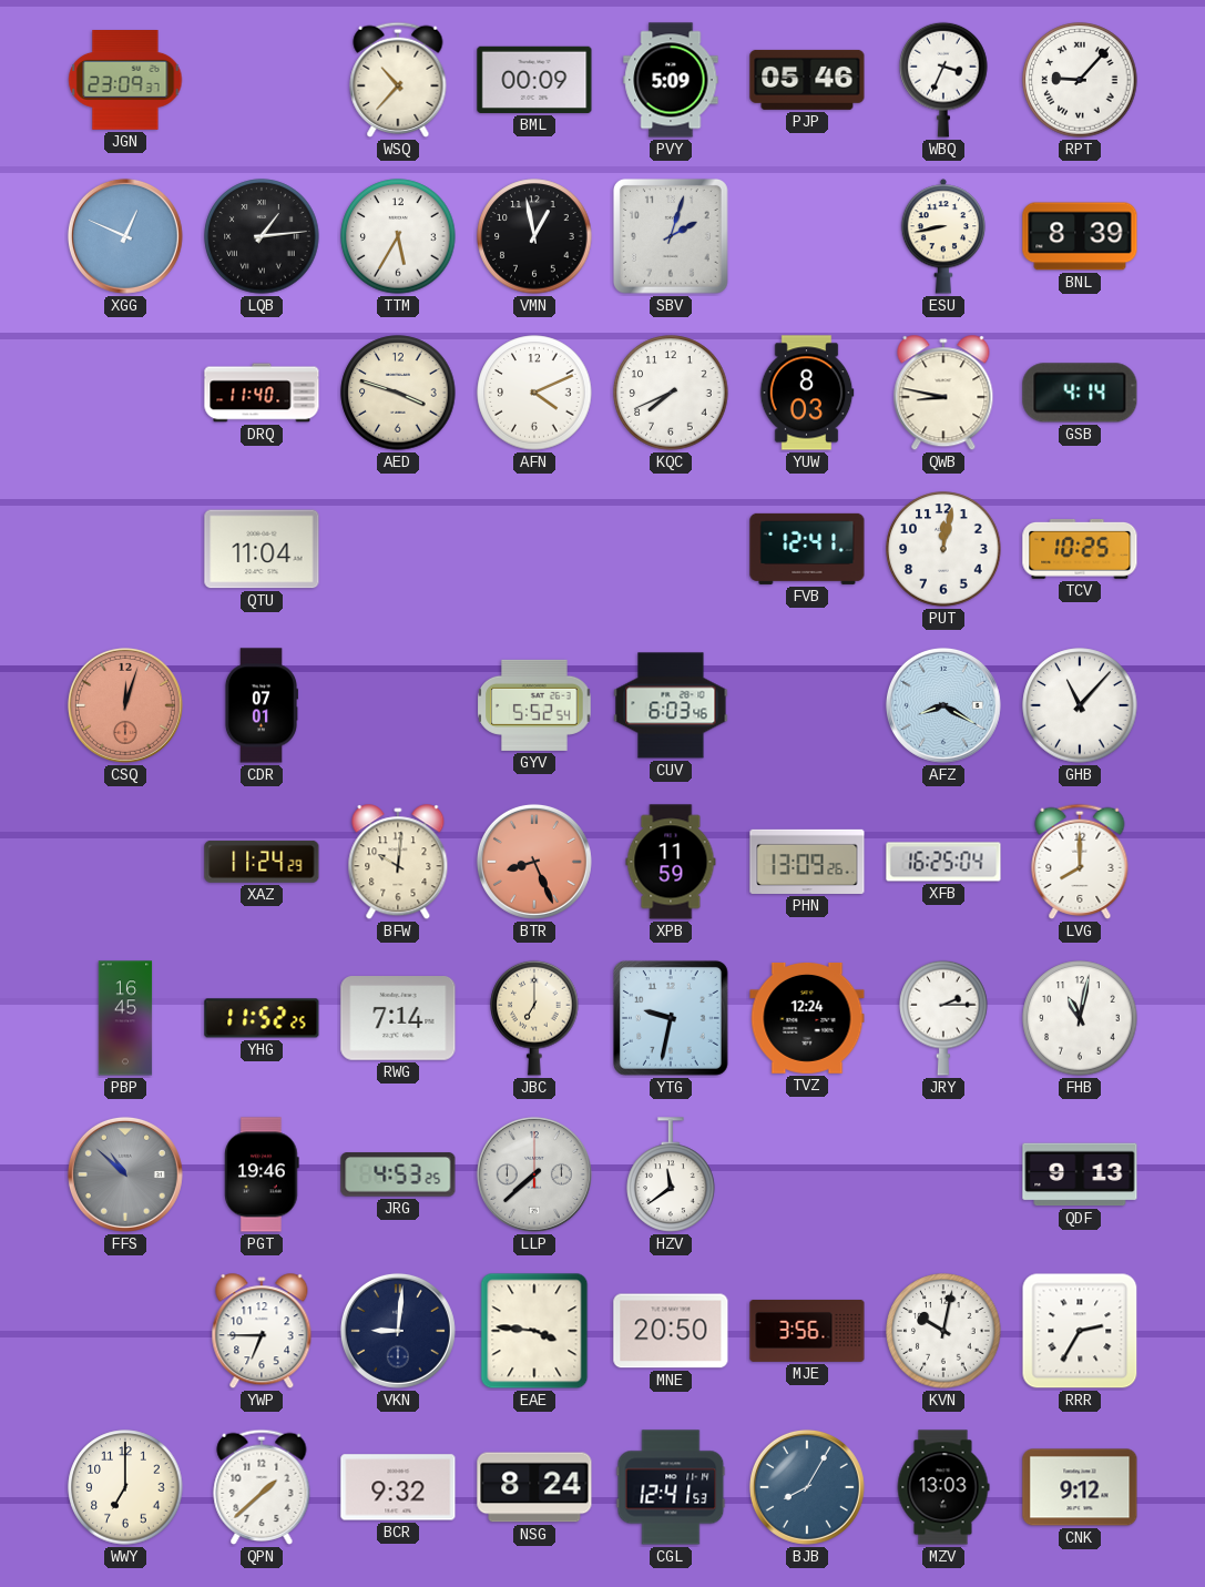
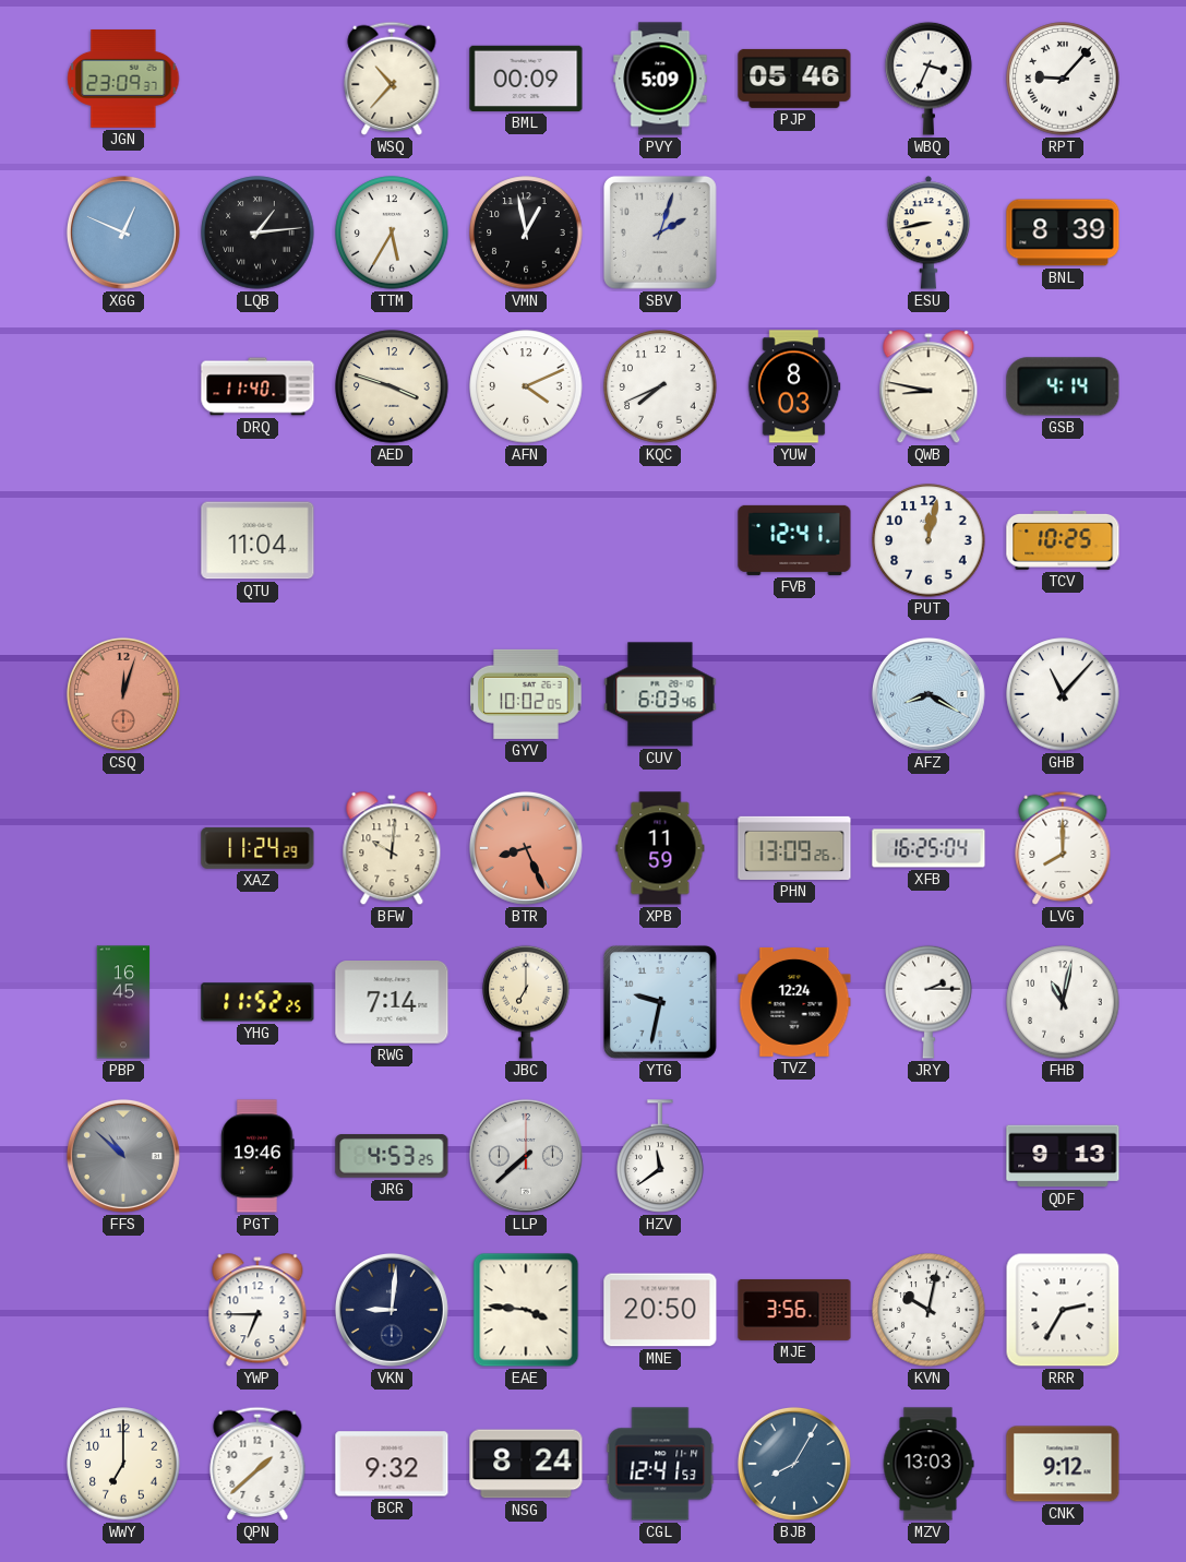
CDR: 07:01 -> none (261, 705)
GYV: 5:52 -> 10:02 (526, 694)
